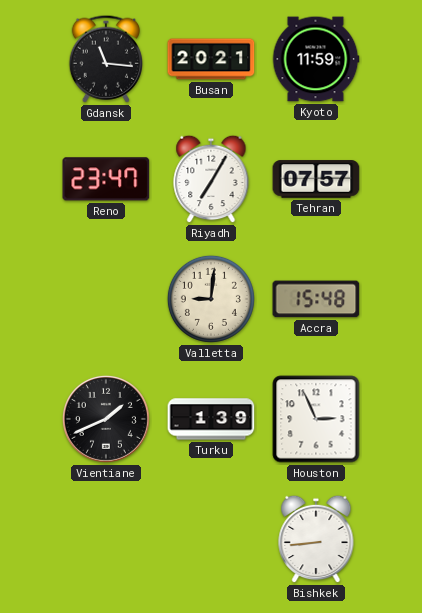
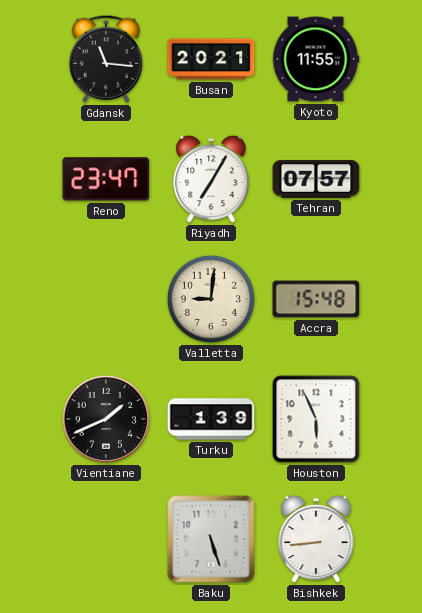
Kyoto: 11:59 -> 11:55 (316, 59)
Houston: 2:56 -> 5:56 (316, 419)
Baku: none -> 5:27 (211, 539)
